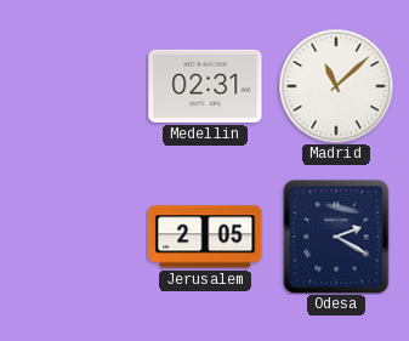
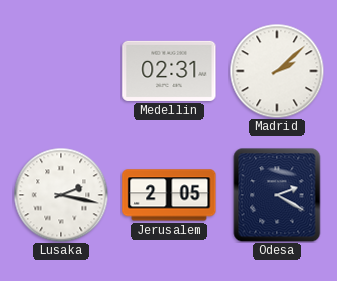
Madrid: 11:08 -> 2:08 (277, 71)
Lusaka: none -> 2:17 (61, 195)
